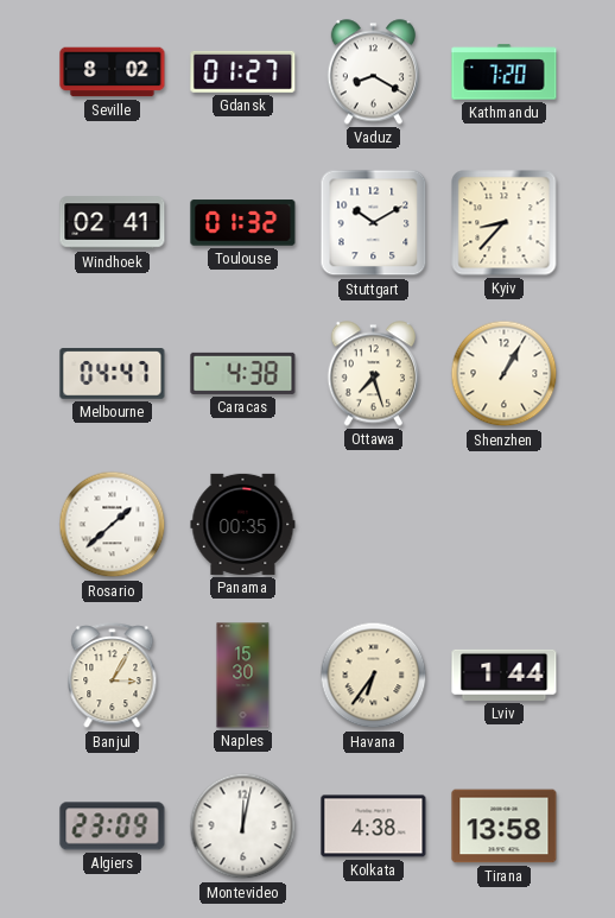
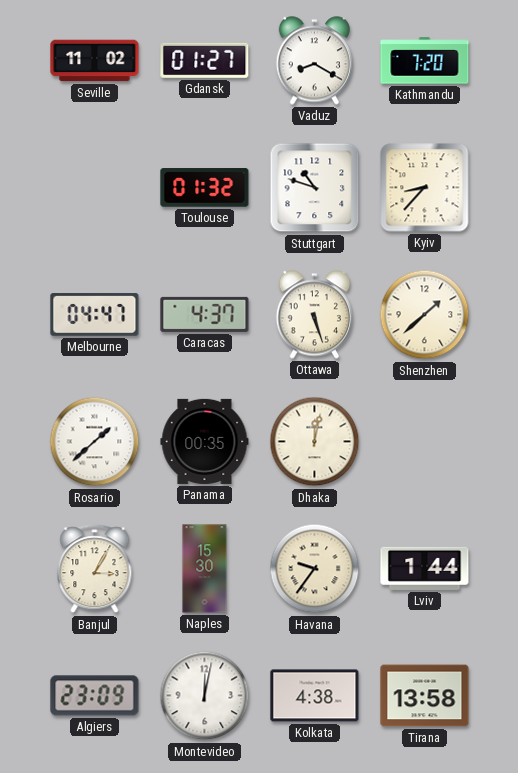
Seville: 8:02 -> 11:02 (95, 61)
Windhoek: 02:41 -> none (113, 223)
Stuttgart: 10:10 -> 10:48 (315, 188)
Caracas: 4:38 -> 4:37 (205, 314)
Ottawa: 7:27 -> 5:27 (314, 315)
Shenzhen: 1:05 -> 1:38 (425, 315)
Dhaka: none -> 12:02 (315, 442)
Havana: 6:36 -> 9:36 (315, 569)
